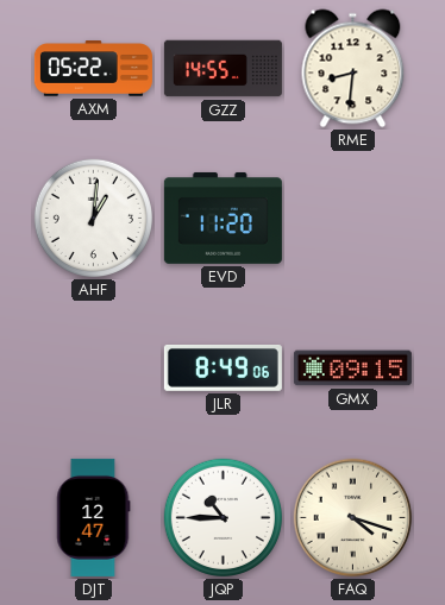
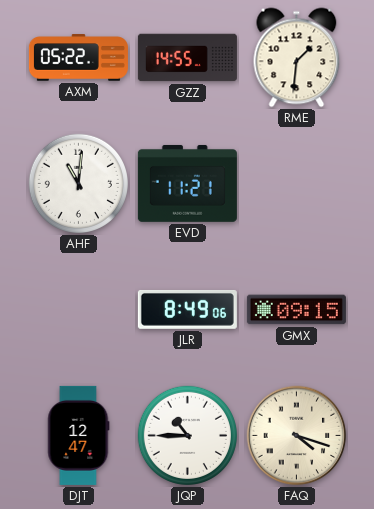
RME: 8:31 -> 1:31 (297, 58)
AHF: 1:01 -> 11:01 (78, 183)
EVD: 11:20 -> 11:21 (187, 183)
